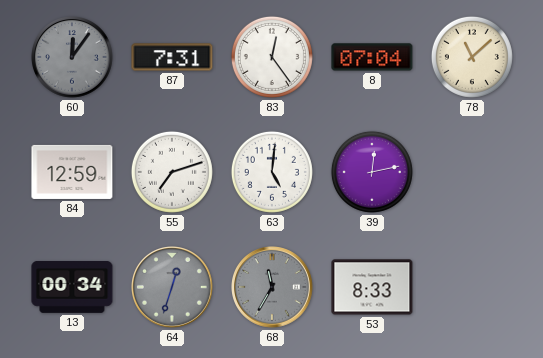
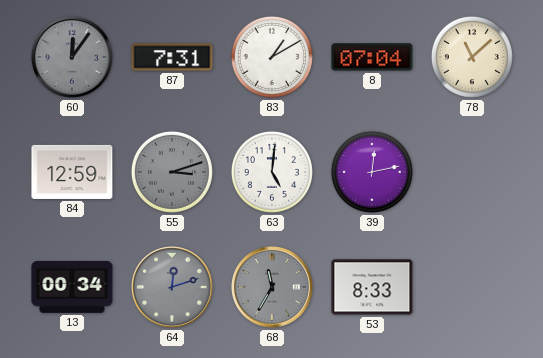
83: 12:24 -> 1:10 (272, 57)
55: 7:12 -> 3:12 (172, 172)
55 dial: white -> grey (172, 172)
64: 12:33 -> 12:12 (173, 288)
